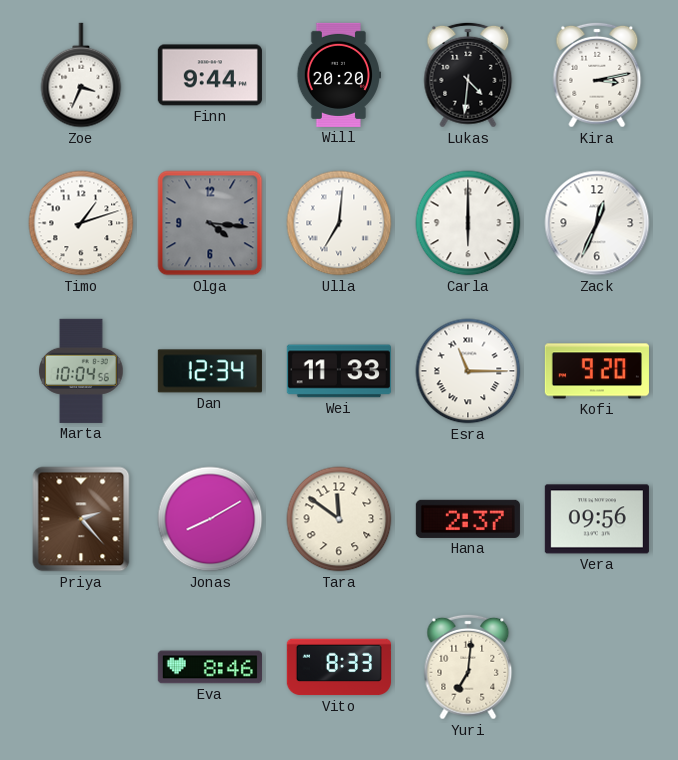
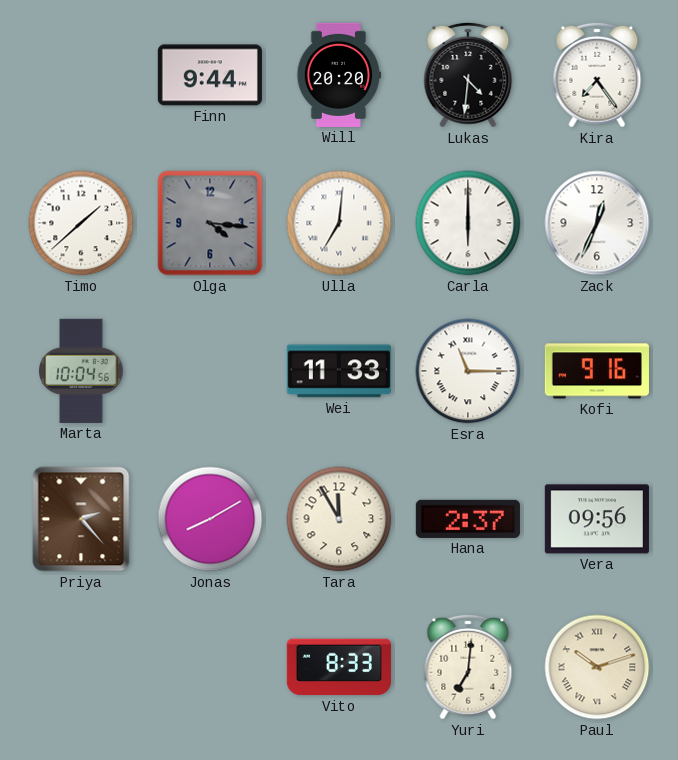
Zoe: 3:34 -> none (81, 75)
Kira: 3:13 -> 7:24 (597, 75)
Timo: 1:12 -> 1:38 (81, 223)
Dan: 12:34 -> none (210, 371)
Kofi: 9:20 -> 9:16 (597, 371)
Tara: 11:51 -> 11:55 (339, 519)
Eva: 8:46 -> none (210, 667)
Paul: none -> 10:12 (597, 667)
